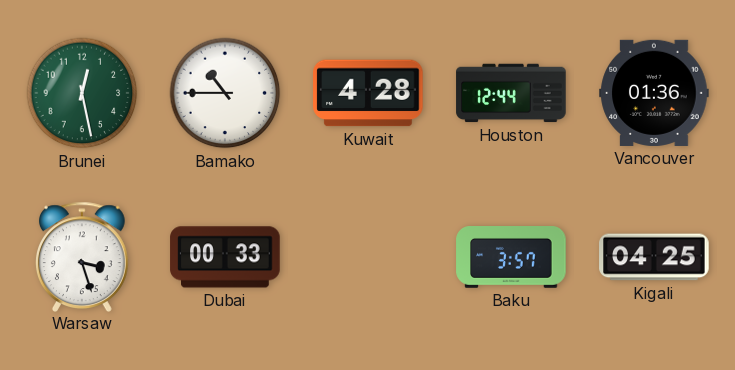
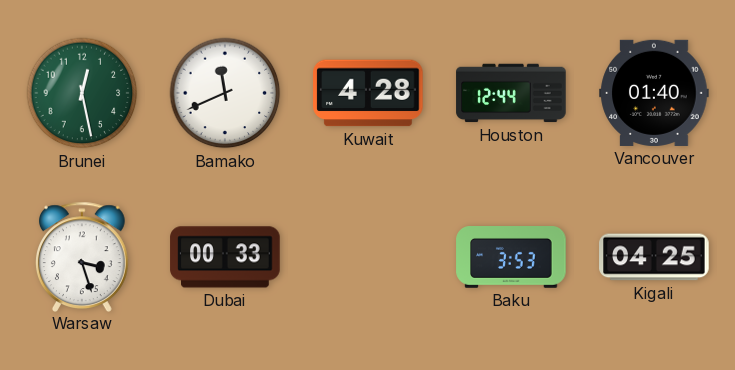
Bamako: 10:45 -> 11:41 (225, 93)
Vancouver: 01:36 -> 01:40 (654, 93)
Baku: 3:57 -> 3:53 (511, 258)
